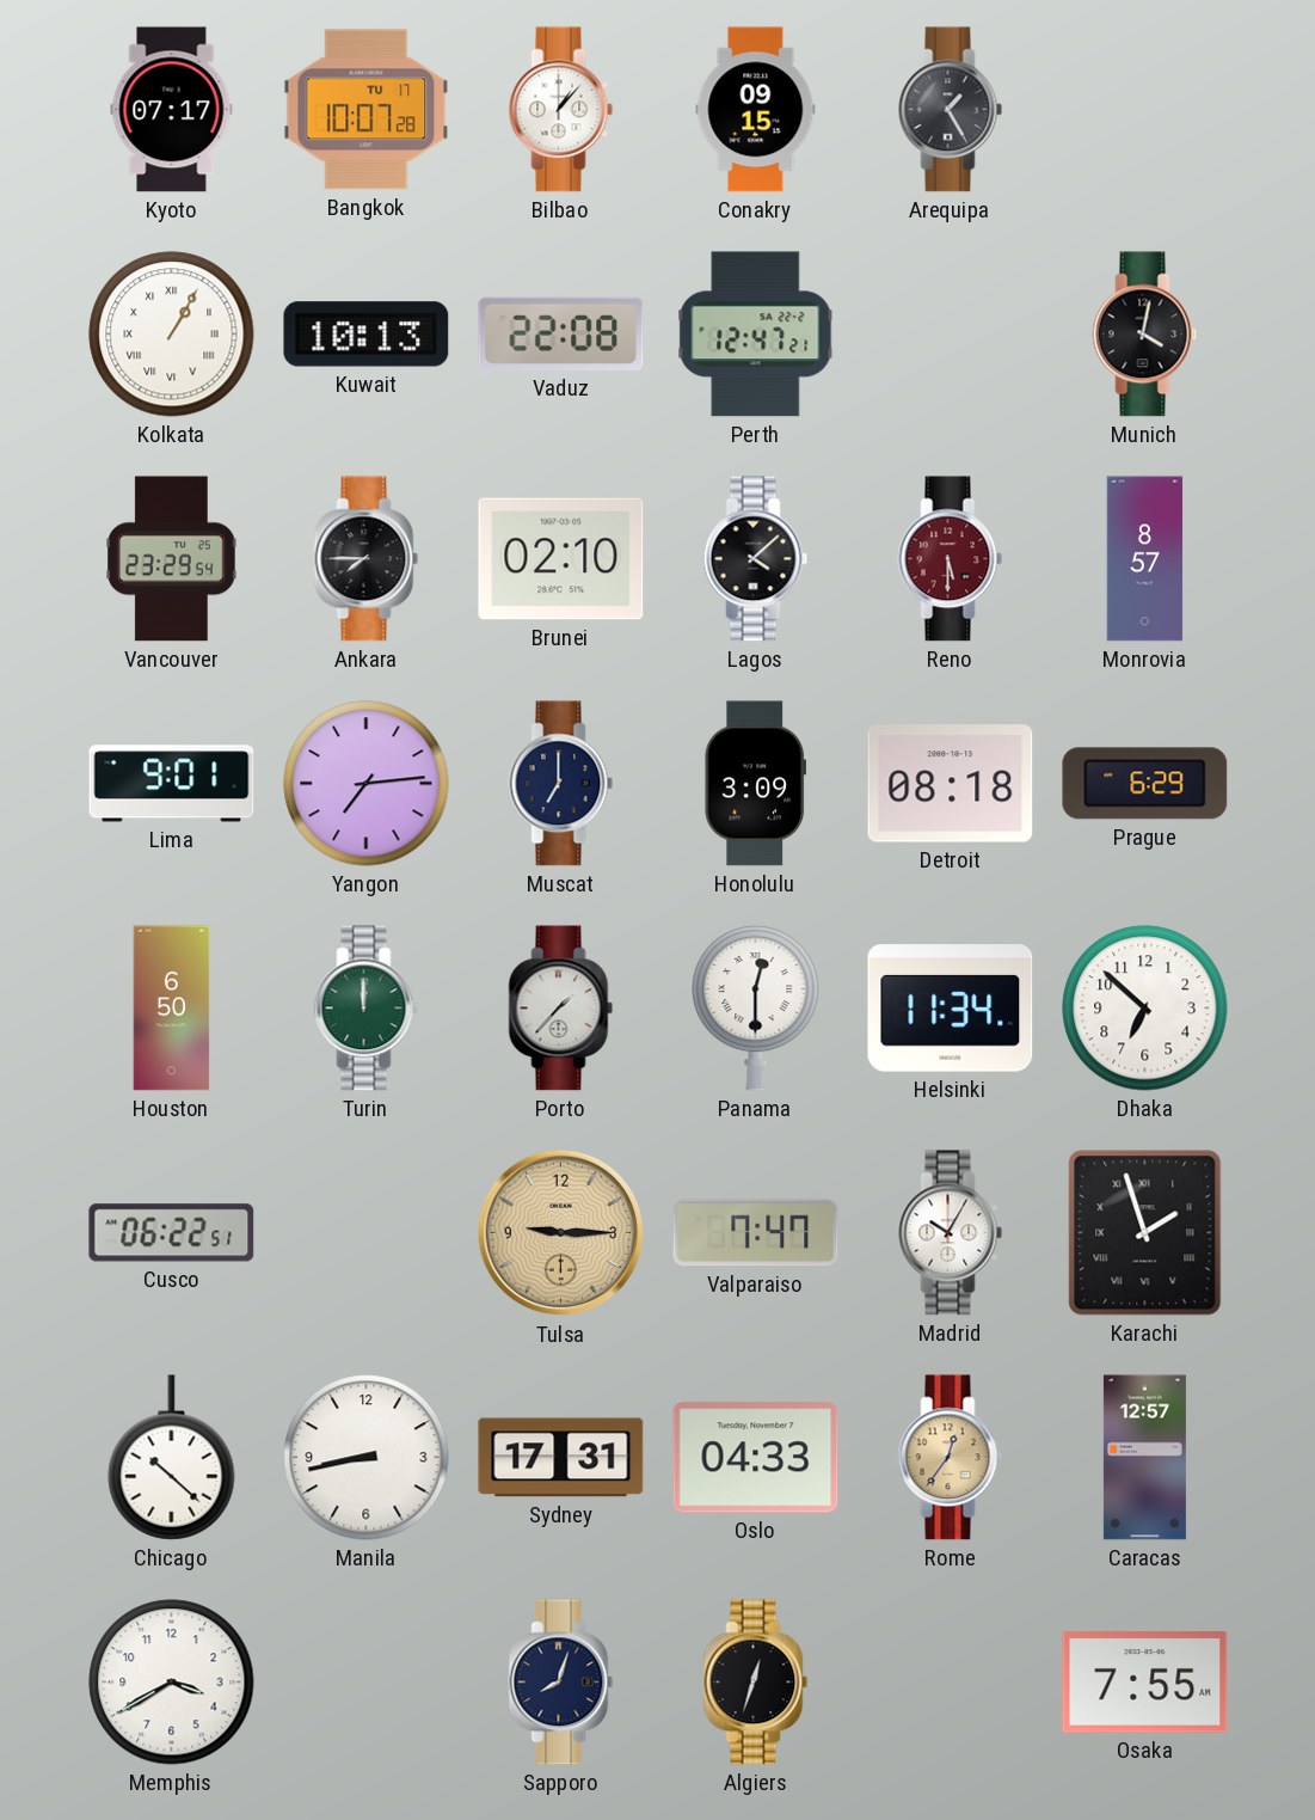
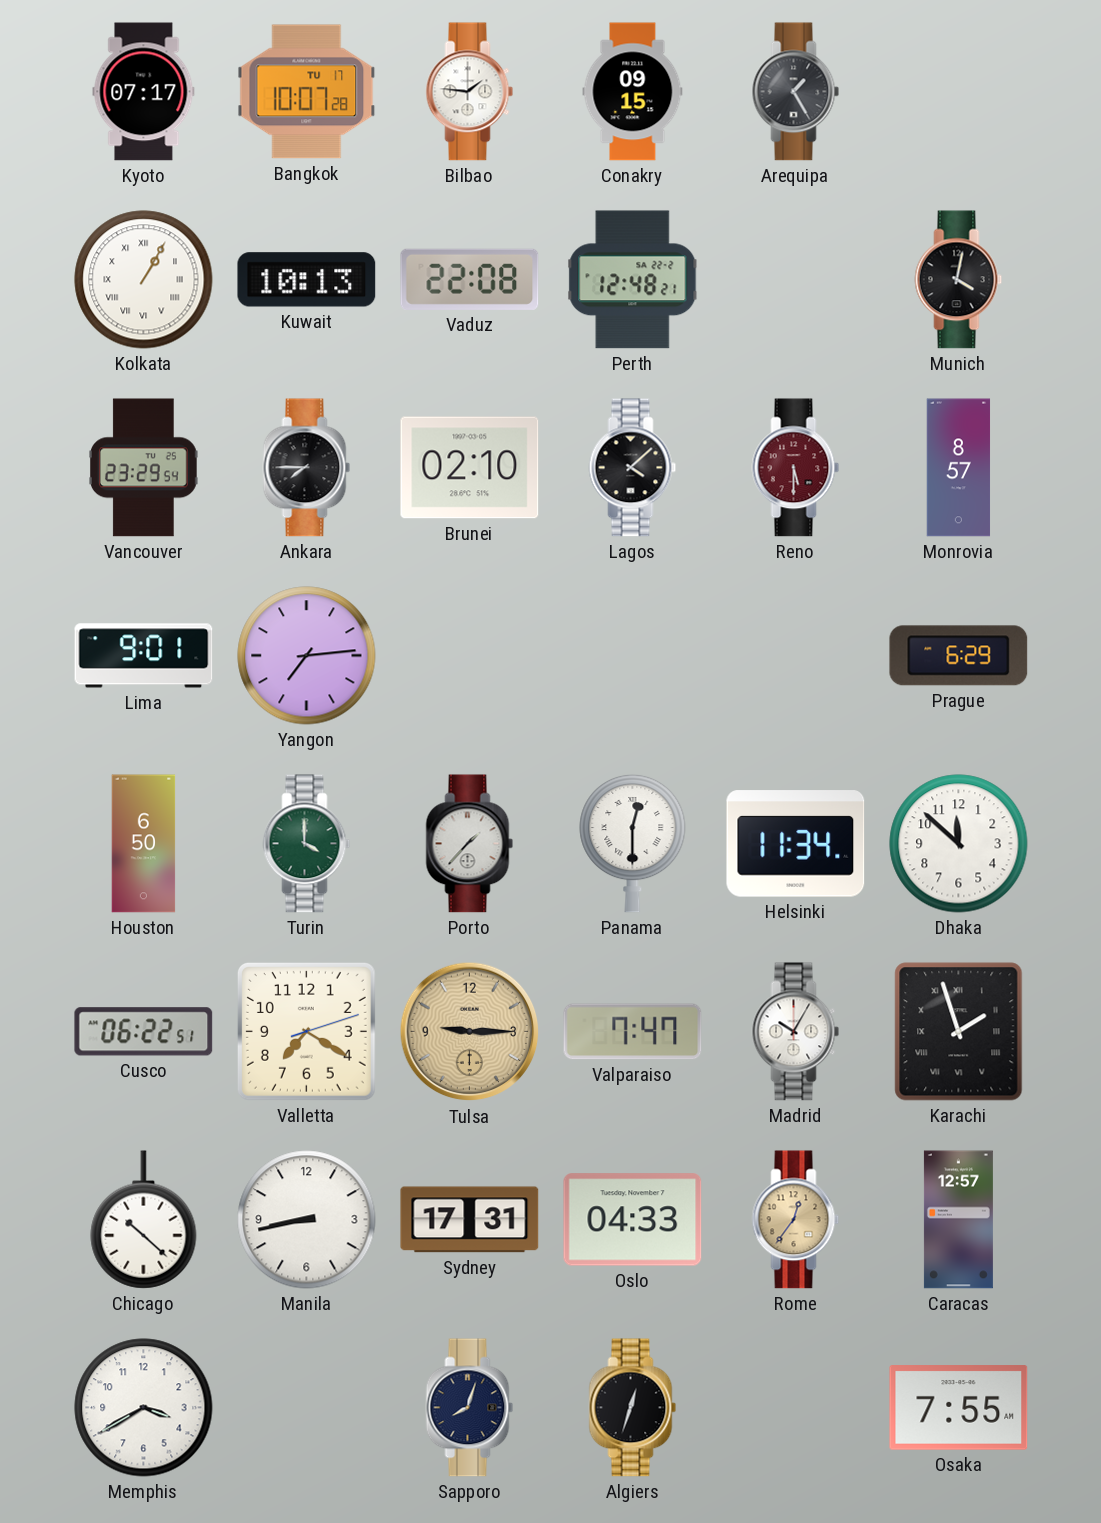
Bilbao: 1:07 -> 1:46 (470, 92)
Perth: 12:47 -> 12:48 (633, 280)
Muscat: 7:00 -> none (561, 784)
Honolulu: 3:09 -> none (755, 784)
Detroit: 08:18 -> none (951, 784)
Turin: 12:00 -> 4:00 (307, 844)
Dhaka: 6:52 -> 11:52 (959, 844)
Valletta: none -> 7:20 (306, 1031)
